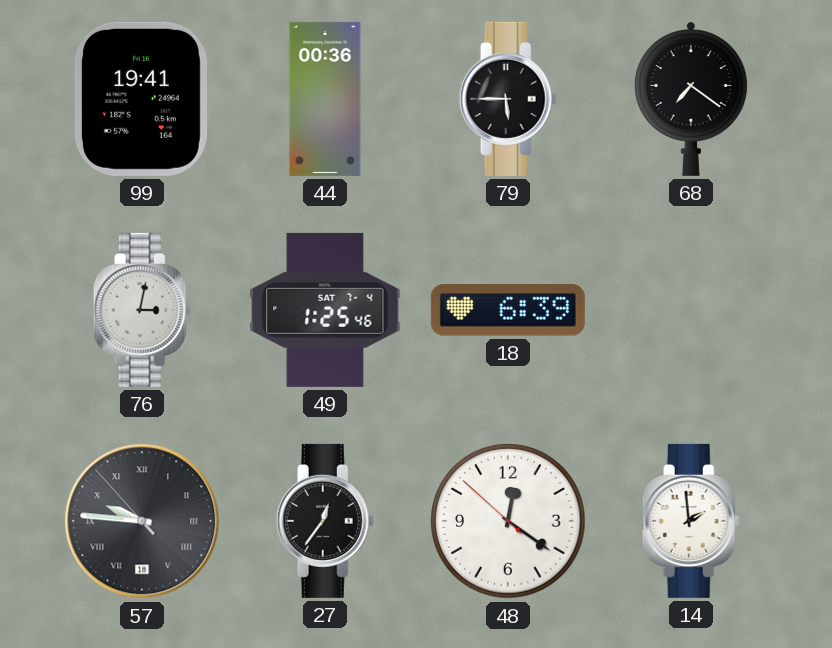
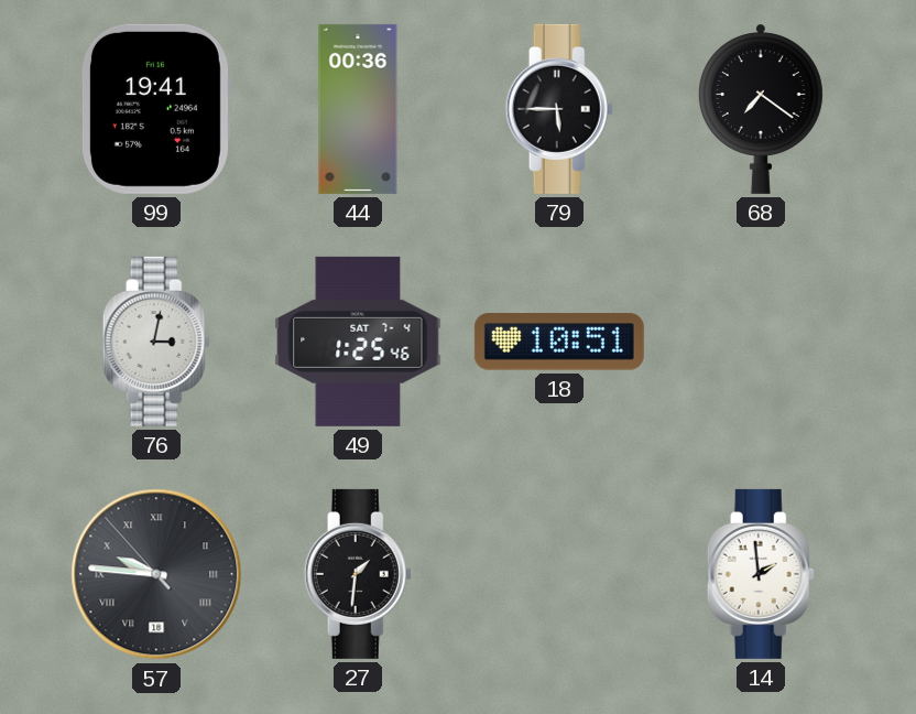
18: 6:39 -> 10:51 (559, 342)
27: 12:36 -> 1:31 (358, 574)
48: 12:20 -> none (508, 521)
